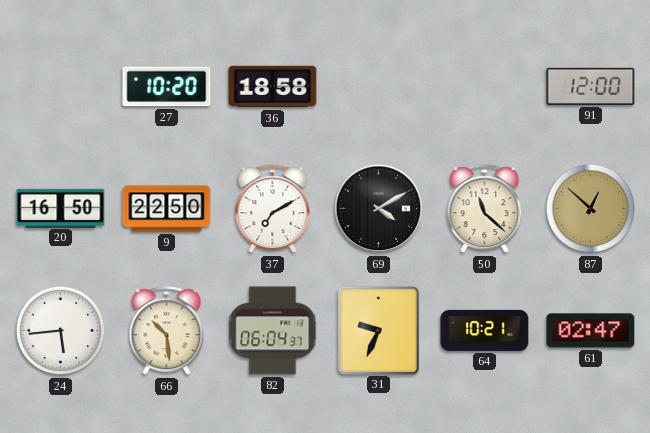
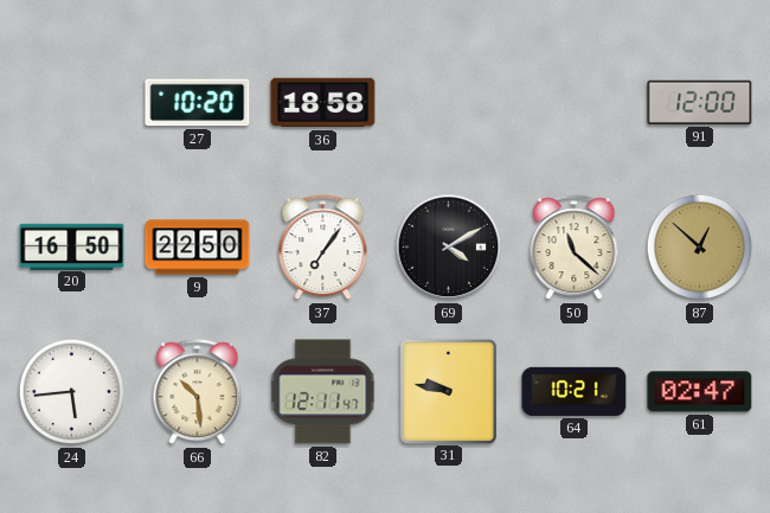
37: 7:10 -> 7:06 (323, 248)
82: 06:04 -> 12:11 (323, 392)
31: 9:34 -> 9:47 (448, 391)
